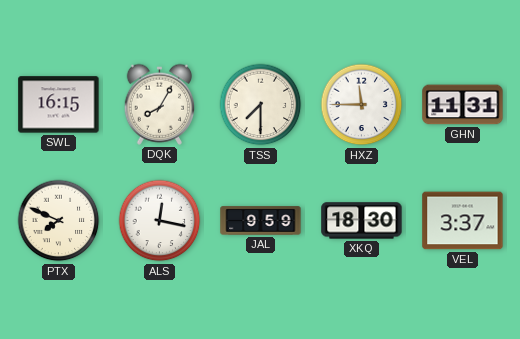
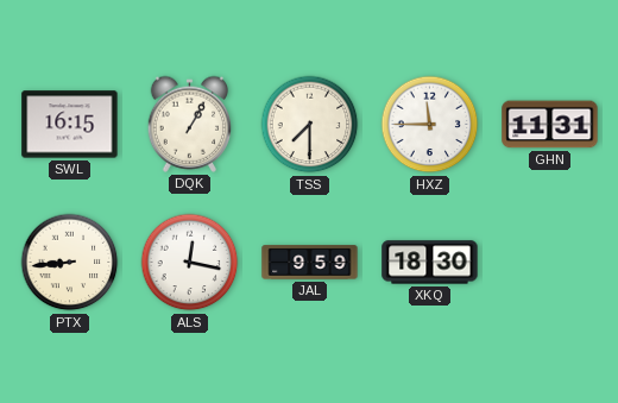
DQK: 8:05 -> 1:05 (190, 124)
PTX: 7:49 -> 8:44 (70, 263)
VEL: 3:37 -> none (463, 221)
